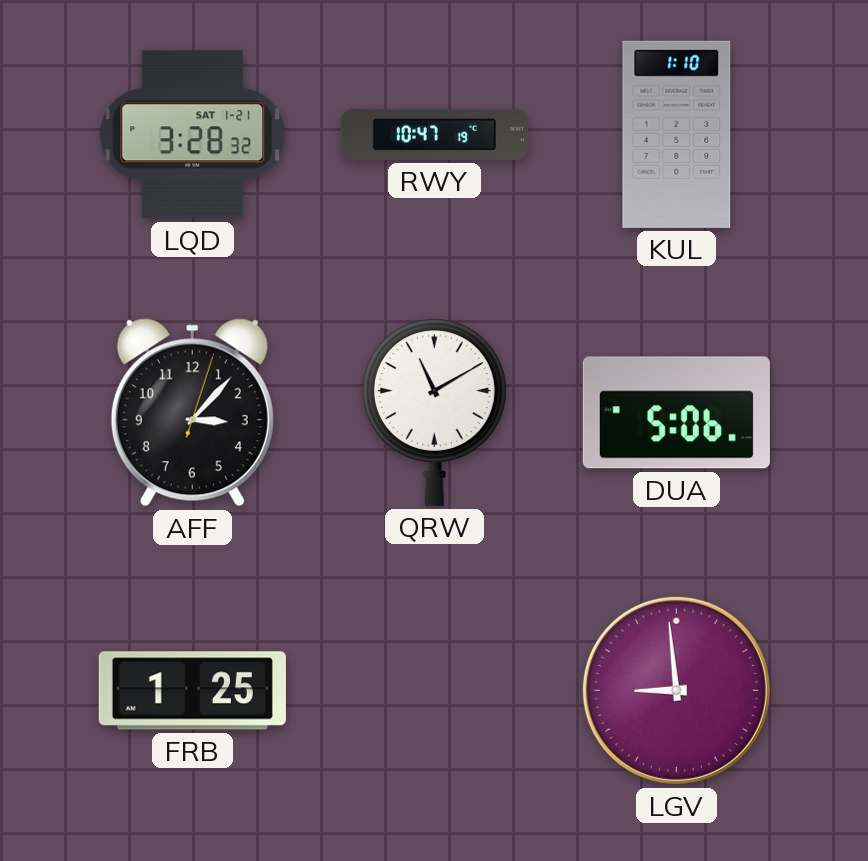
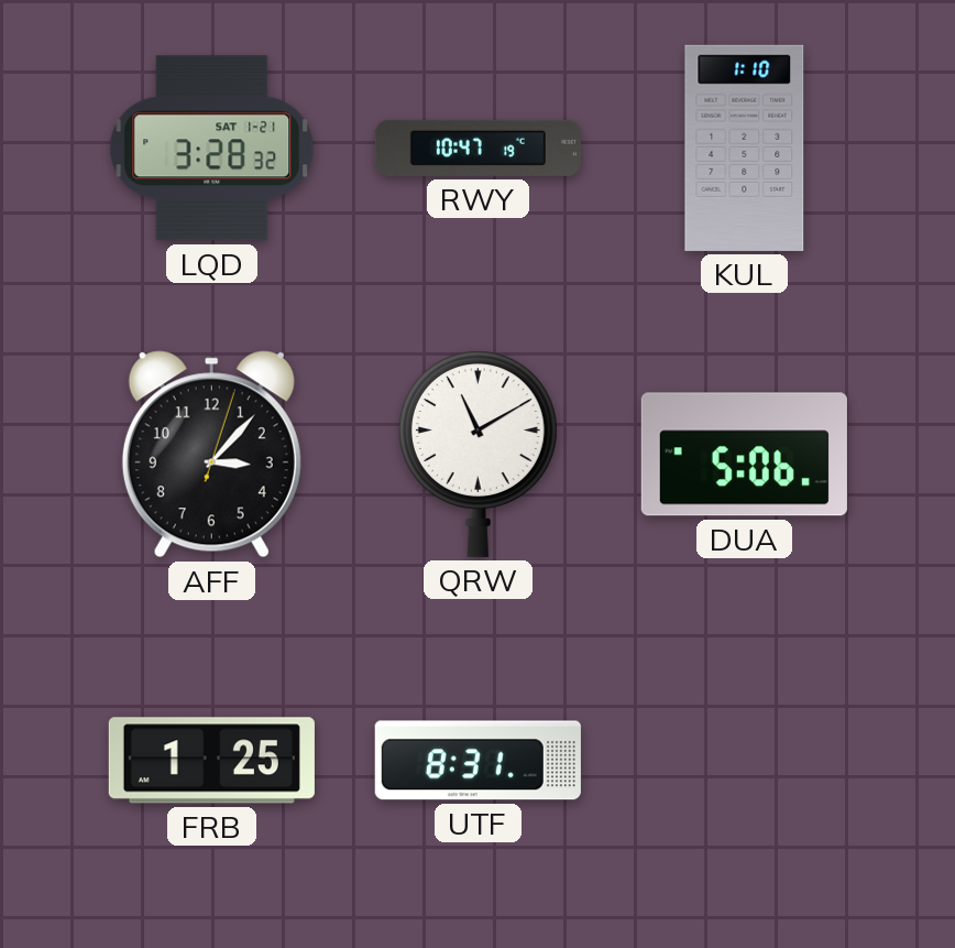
UTF: none -> 8:31 (477, 761)
LGV: 8:59 -> none (676, 690)
